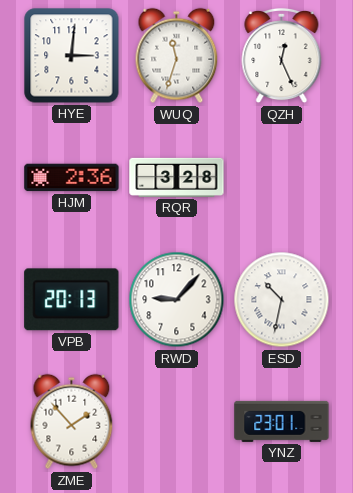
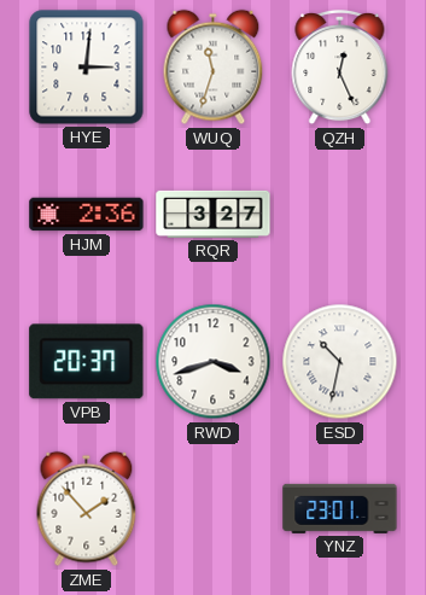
RQR: 3:28 -> 3:27 (214, 214)
VPB: 20:13 -> 20:37 (87, 362)
RWD: 9:07 -> 3:42 (214, 362)
